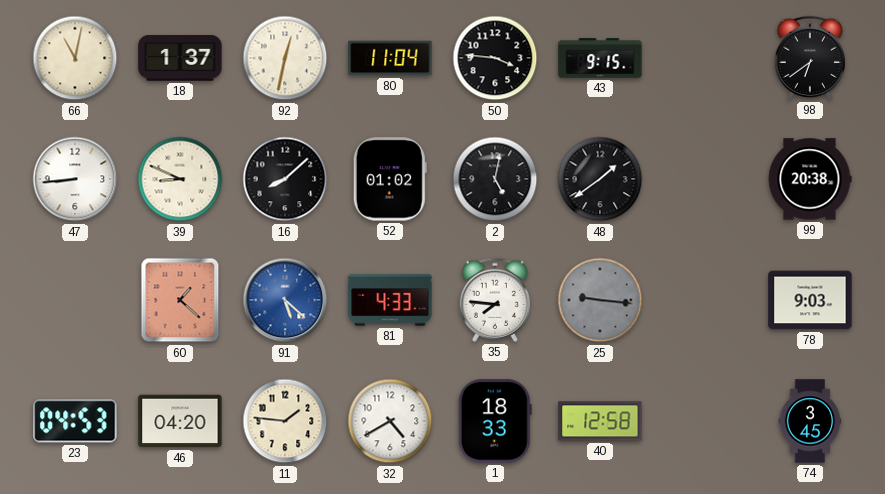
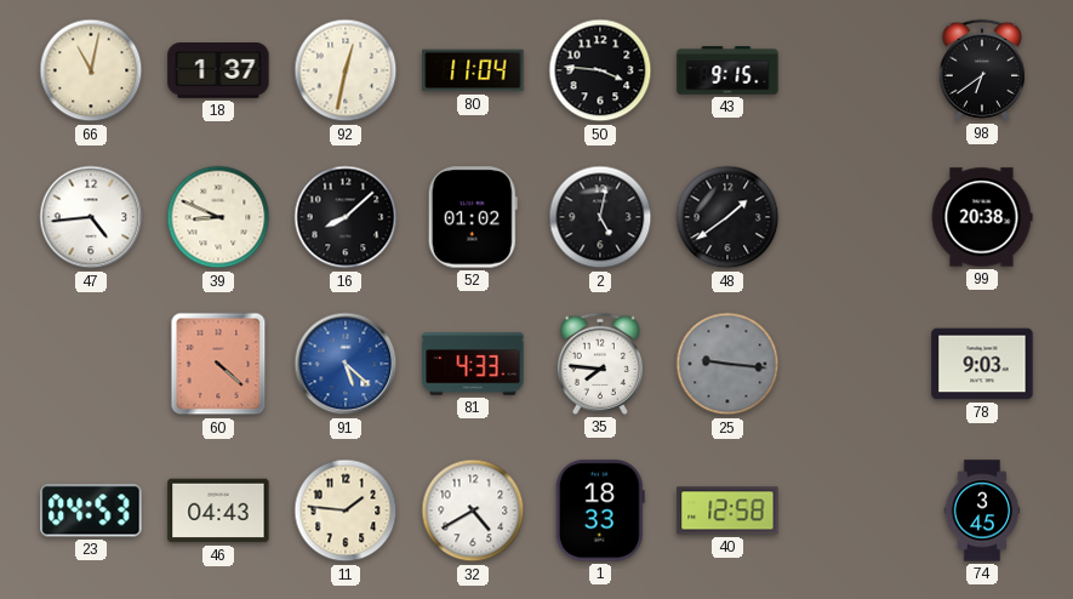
47: 8:44 -> 4:44 (91, 217)
60: 1:22 -> 4:22 (218, 364)
46: 04:20 -> 04:43 (218, 510)
